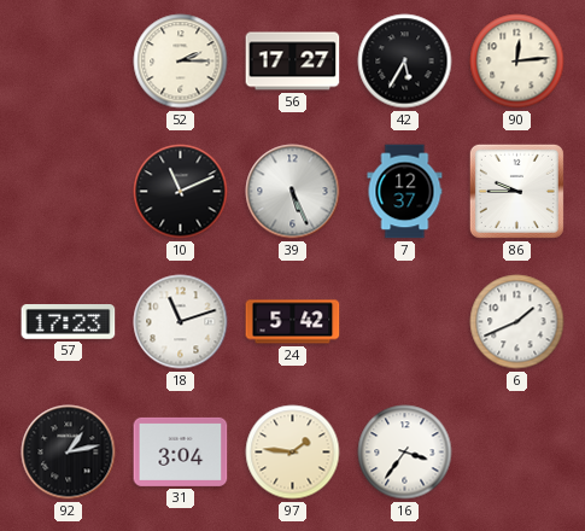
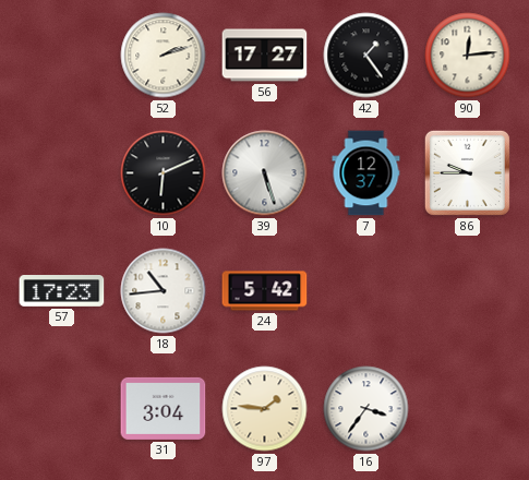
52: 2:15 -> 2:12 (164, 56)
42: 5:35 -> 1:24 (366, 56)
10: 11:11 -> 6:11 (164, 173)
39: 5:26 -> 5:27 (265, 173)
18: 11:12 -> 10:44 (164, 291)
6: 1:41 -> none (517, 322)
92: 1:13 -> none (69, 453)
